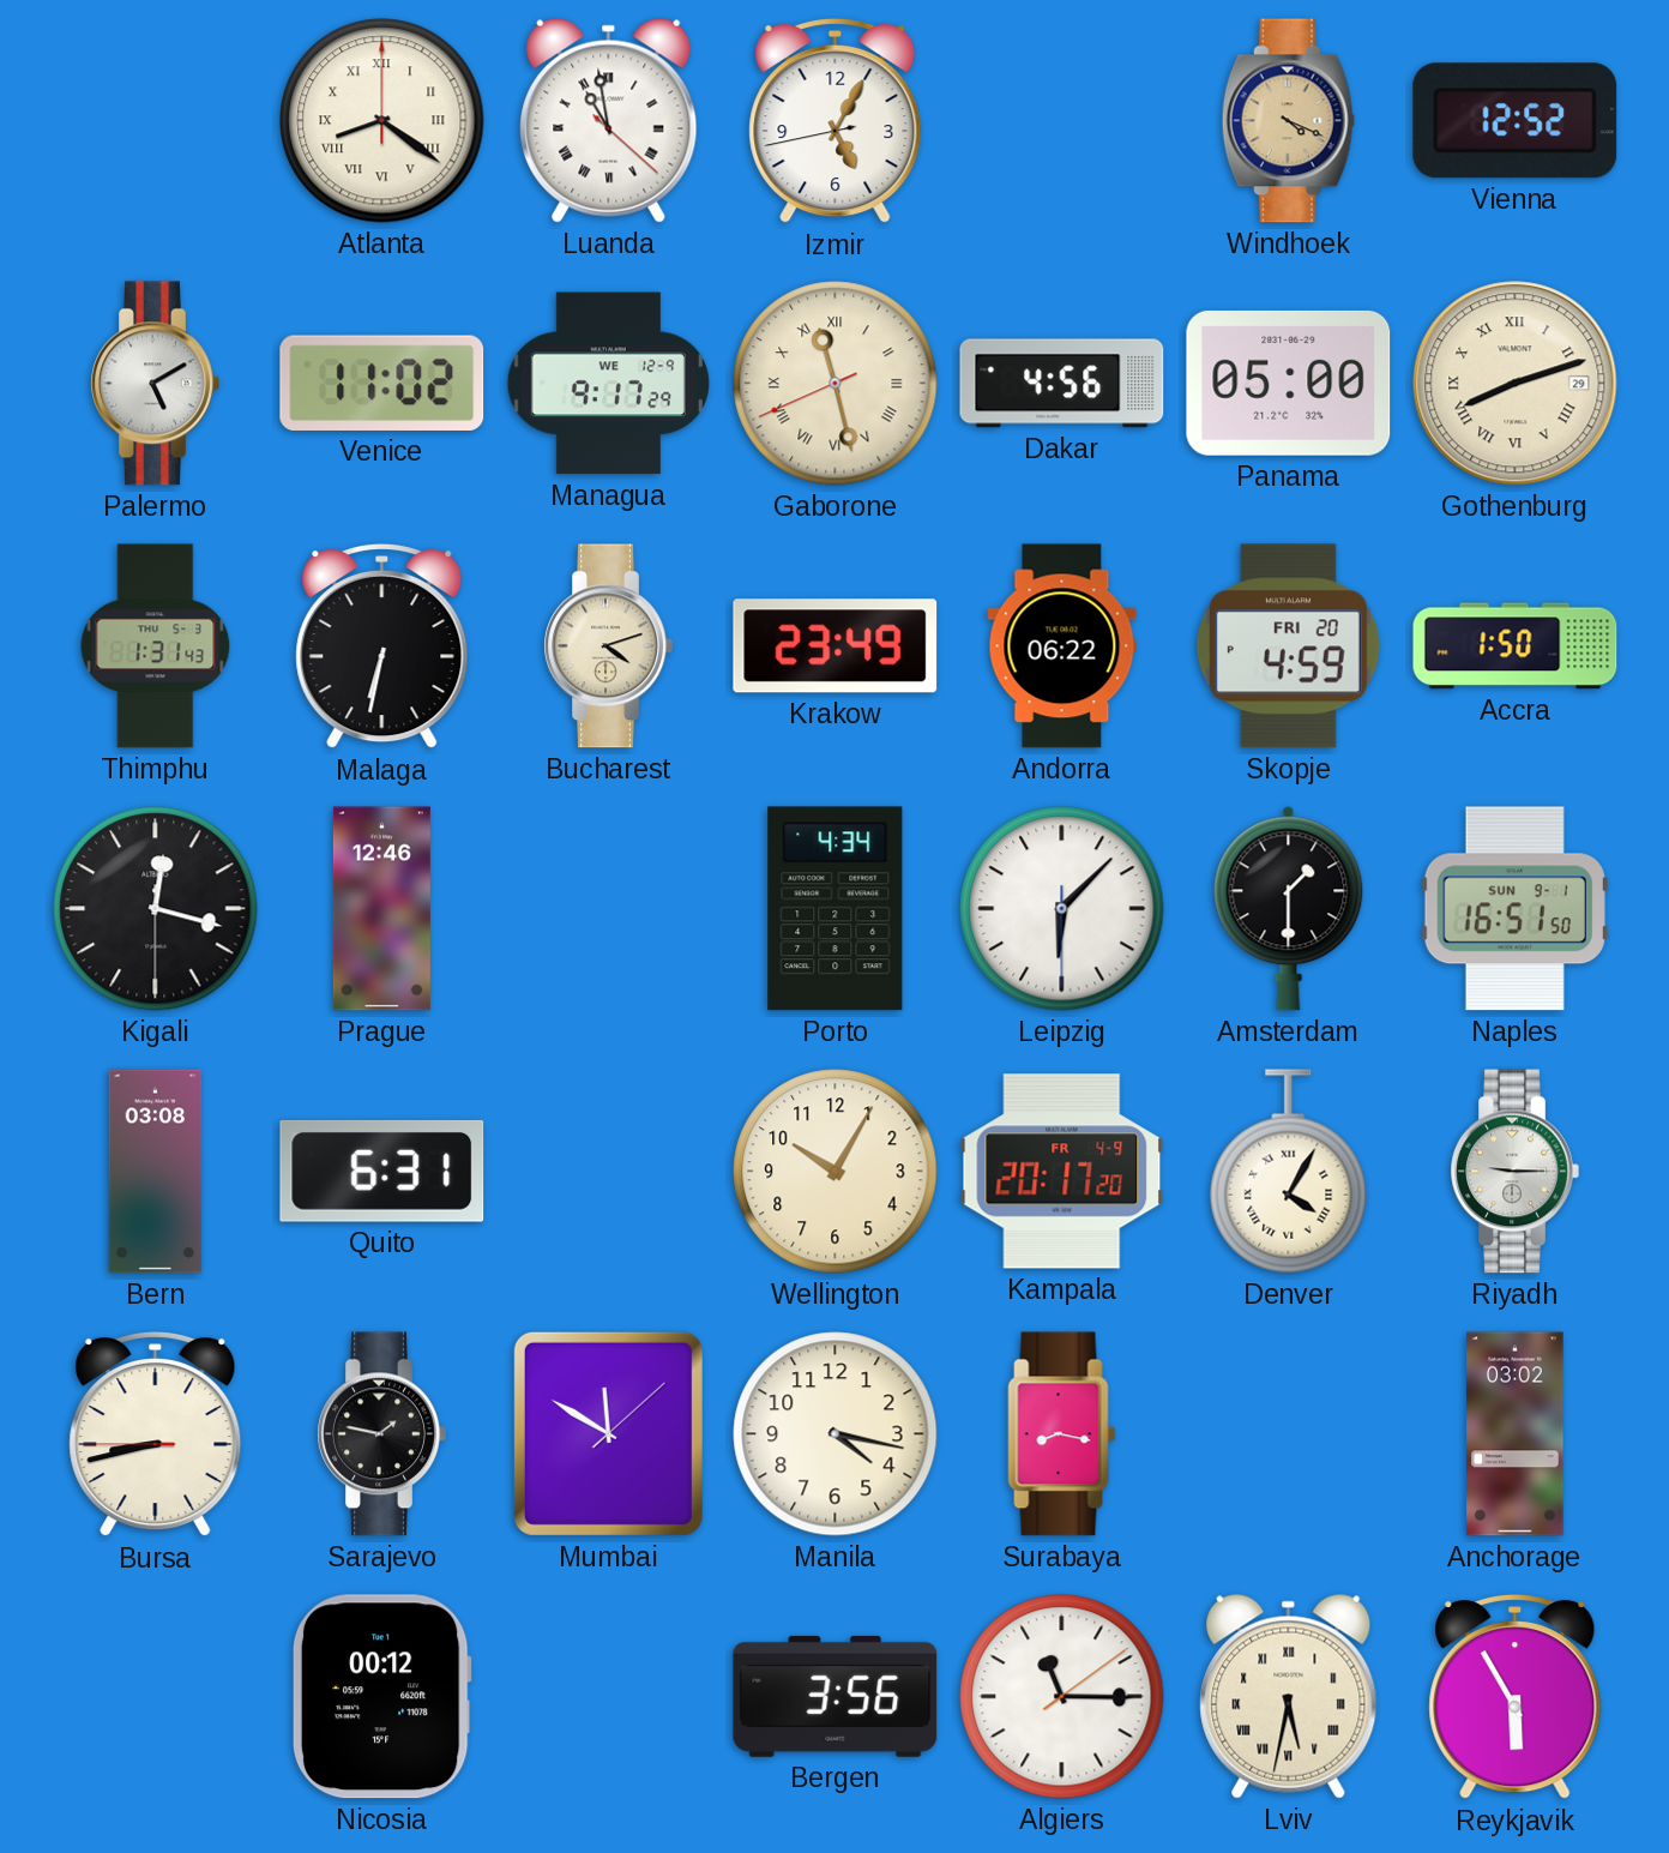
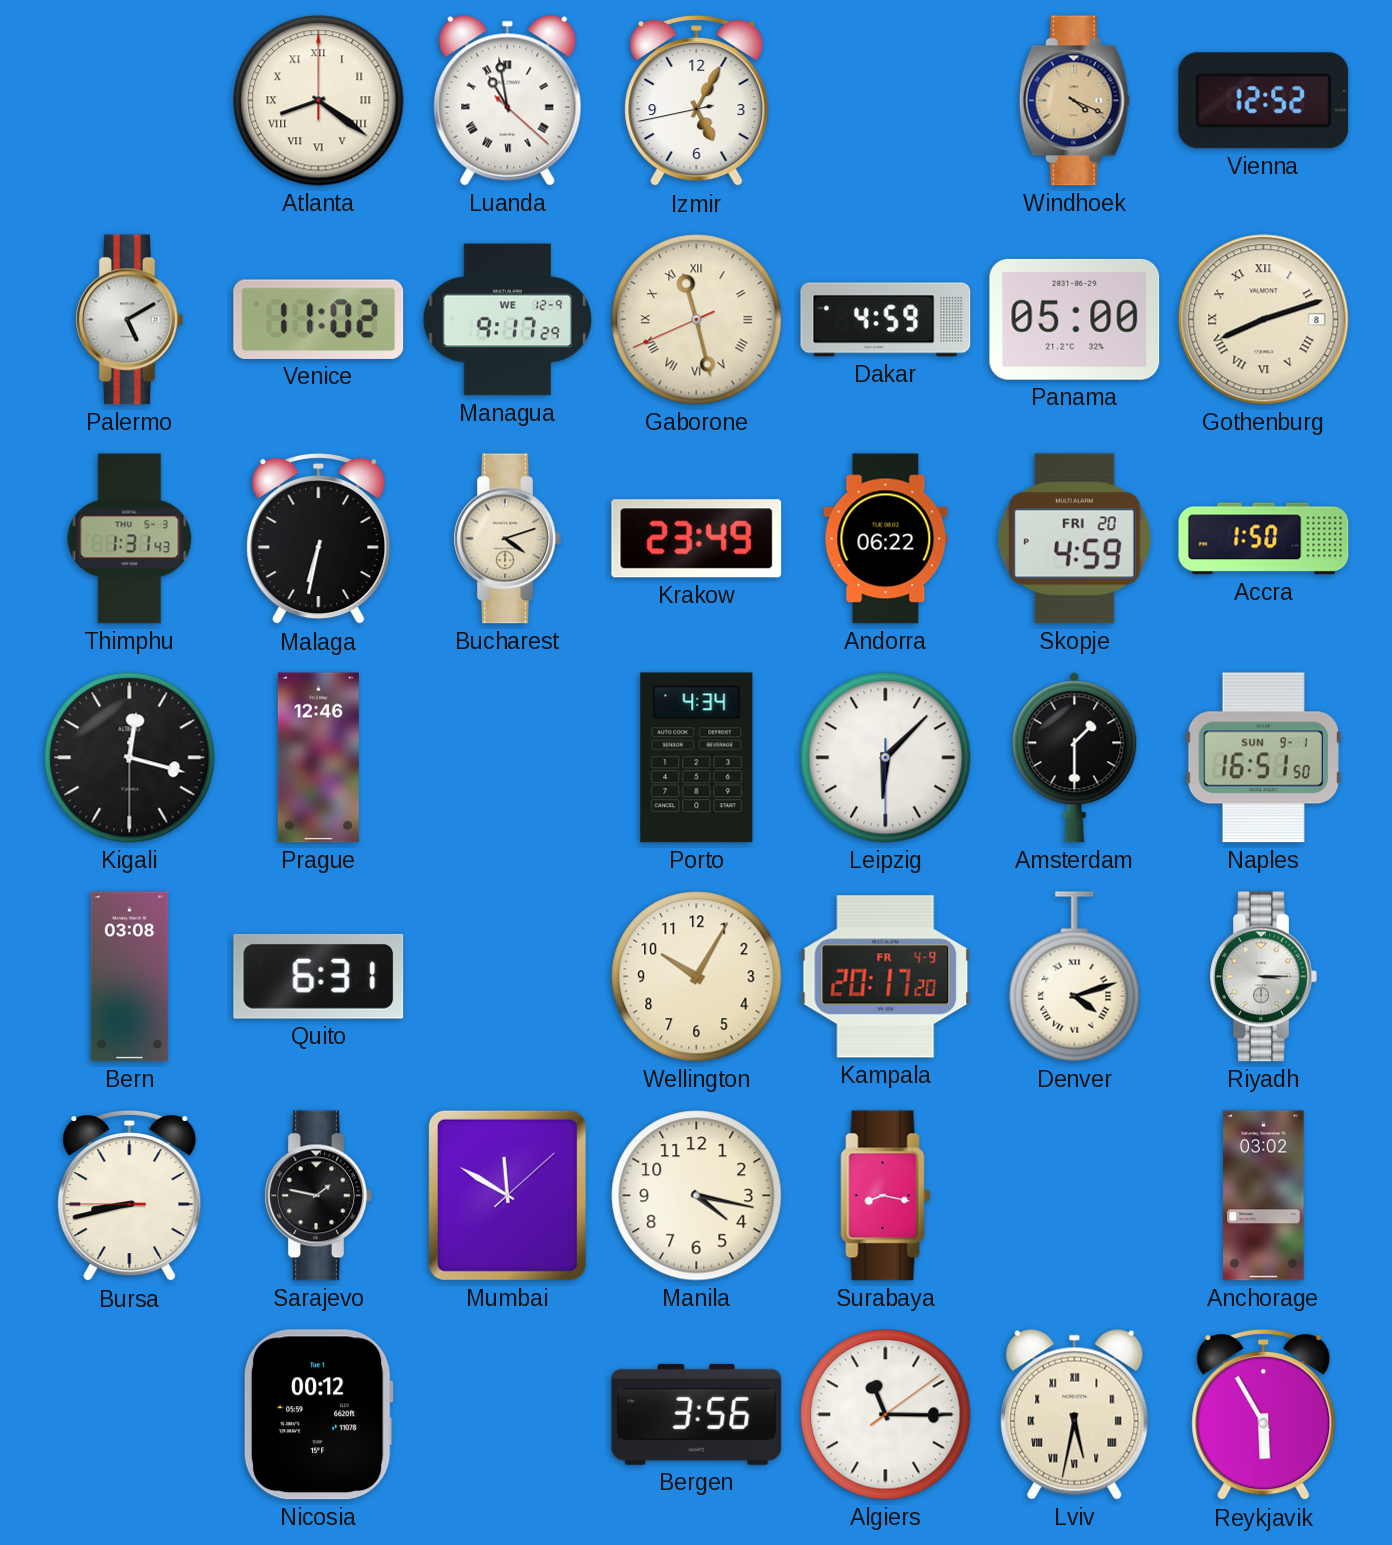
Dakar: 4:56 -> 4:59 (886, 320)
Gothenburg date: 29 -> 8 (1264, 320)
Denver: 4:05 -> 4:12 (1075, 977)
Riyadh: 9:15 -> 3:15 (1263, 977)
